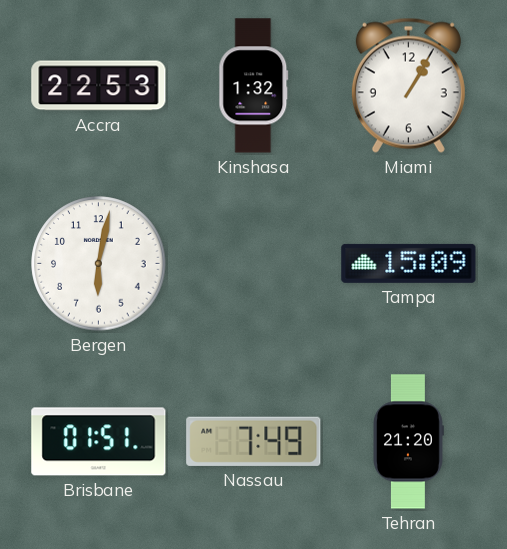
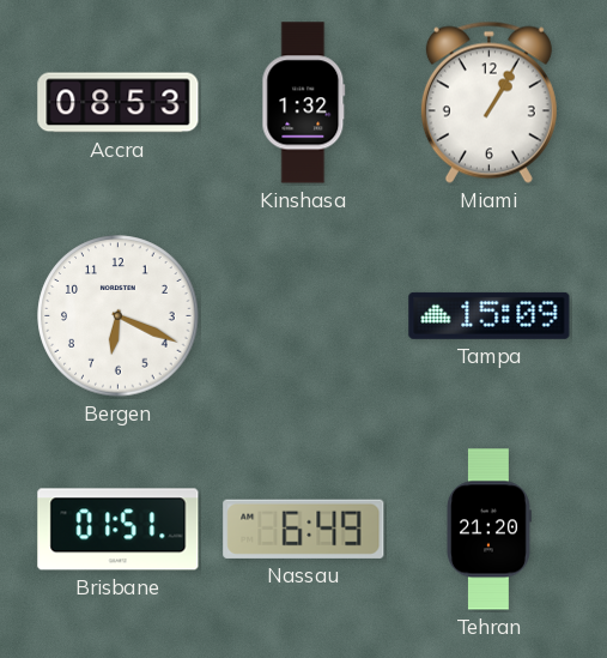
Accra: 22:53 -> 08:53 (119, 103)
Bergen: 6:02 -> 6:19 (119, 316)
Nassau: 7:49 -> 6:49 (304, 529)
